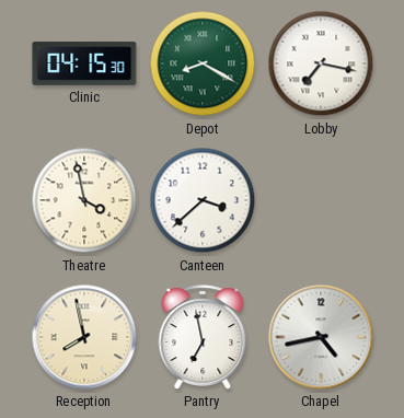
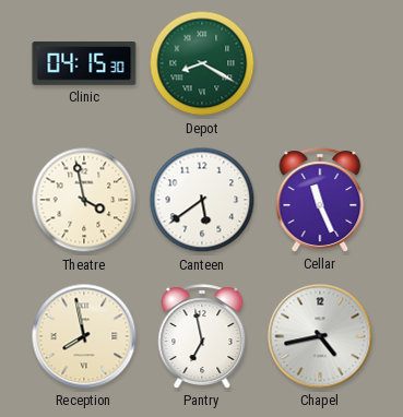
Lobby: 7:17 -> none (321, 63)
Canteen: 3:38 -> 5:39 (202, 200)
Cellar: none -> 11:26 (320, 200)
